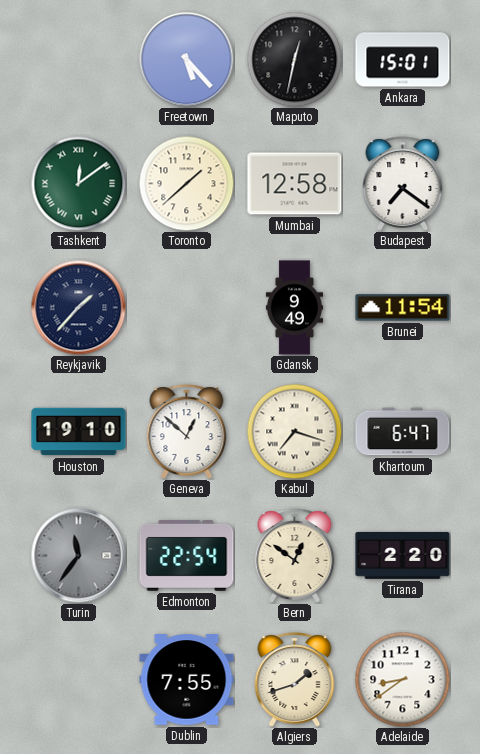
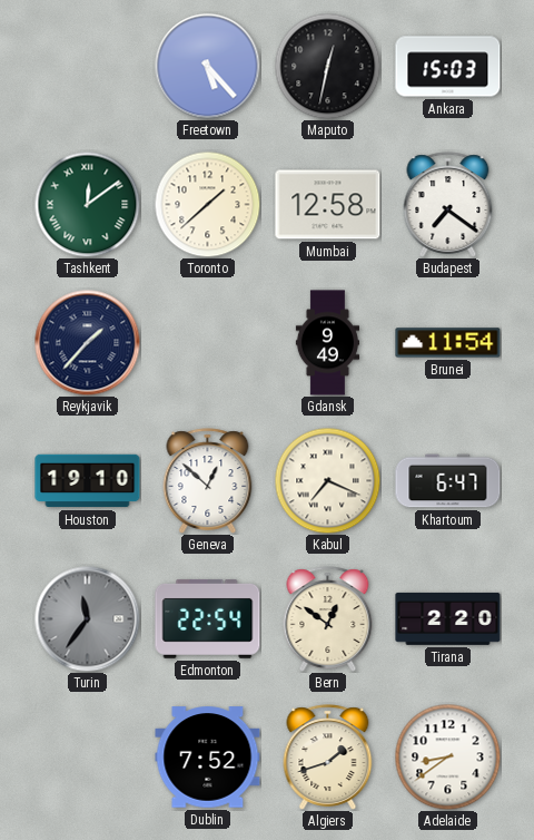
Ankara: 15:01 -> 15:03 (448, 67)
Kabul: 7:18 -> 7:19 (327, 480)
Dublin: 7:55 -> 7:52 (208, 758)
